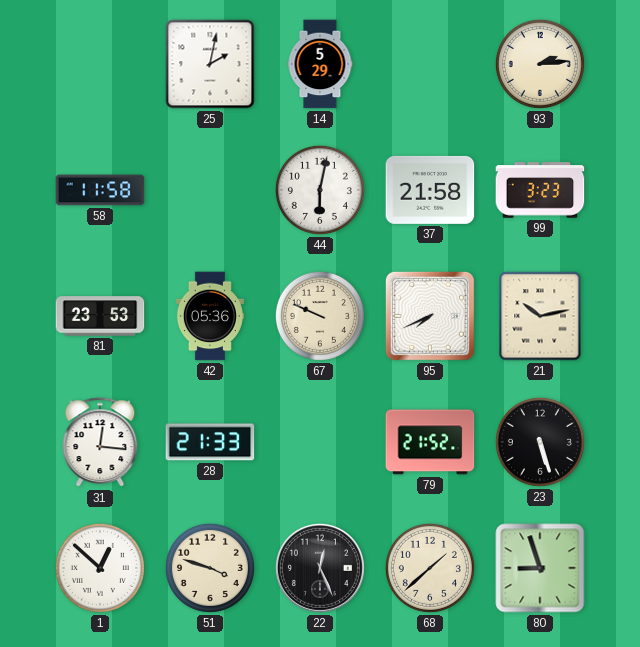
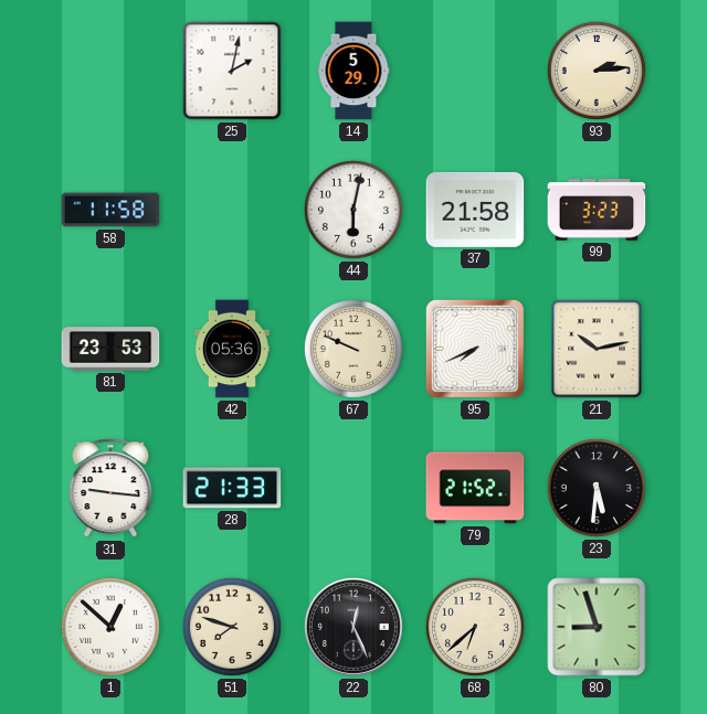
31: 12:16 -> 9:16 (110, 489)
23: 5:27 -> 5:31 (597, 488)
51: 3:48 -> 7:48 (232, 627)
68: 1:38 -> 6:38 (475, 627)
